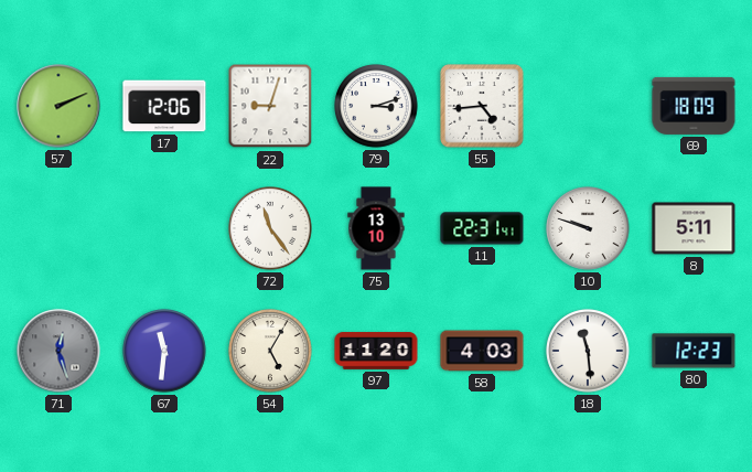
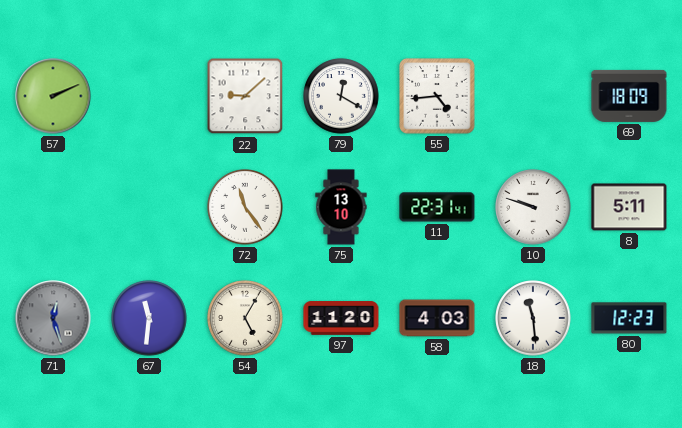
17: 12:06 -> none (164, 106)
22: 9:03 -> 9:08 (245, 96)
79: 3:12 -> 12:20 (341, 96)
